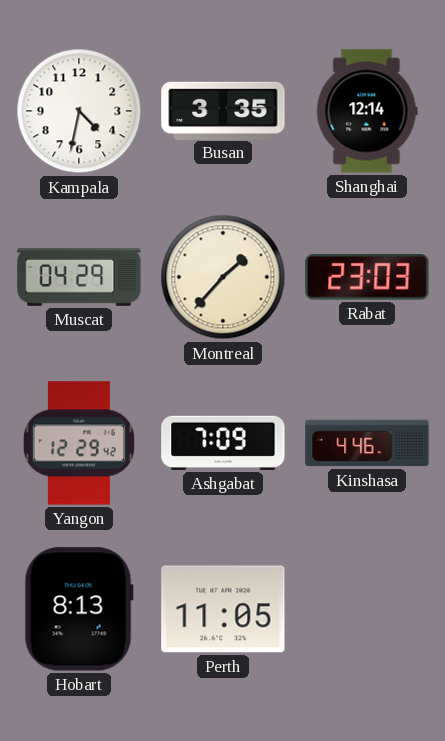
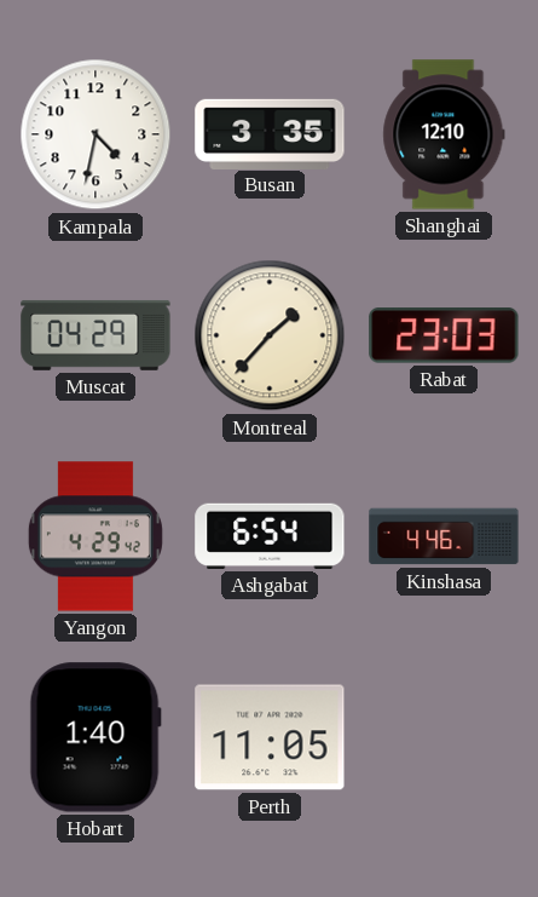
Shanghai: 12:14 -> 12:10 (444, 134)
Yangon: 12:29 -> 4:29 (96, 536)
Ashgabat: 7:09 -> 6:54 (270, 536)
Hobart: 8:13 -> 1:40 (96, 737)
